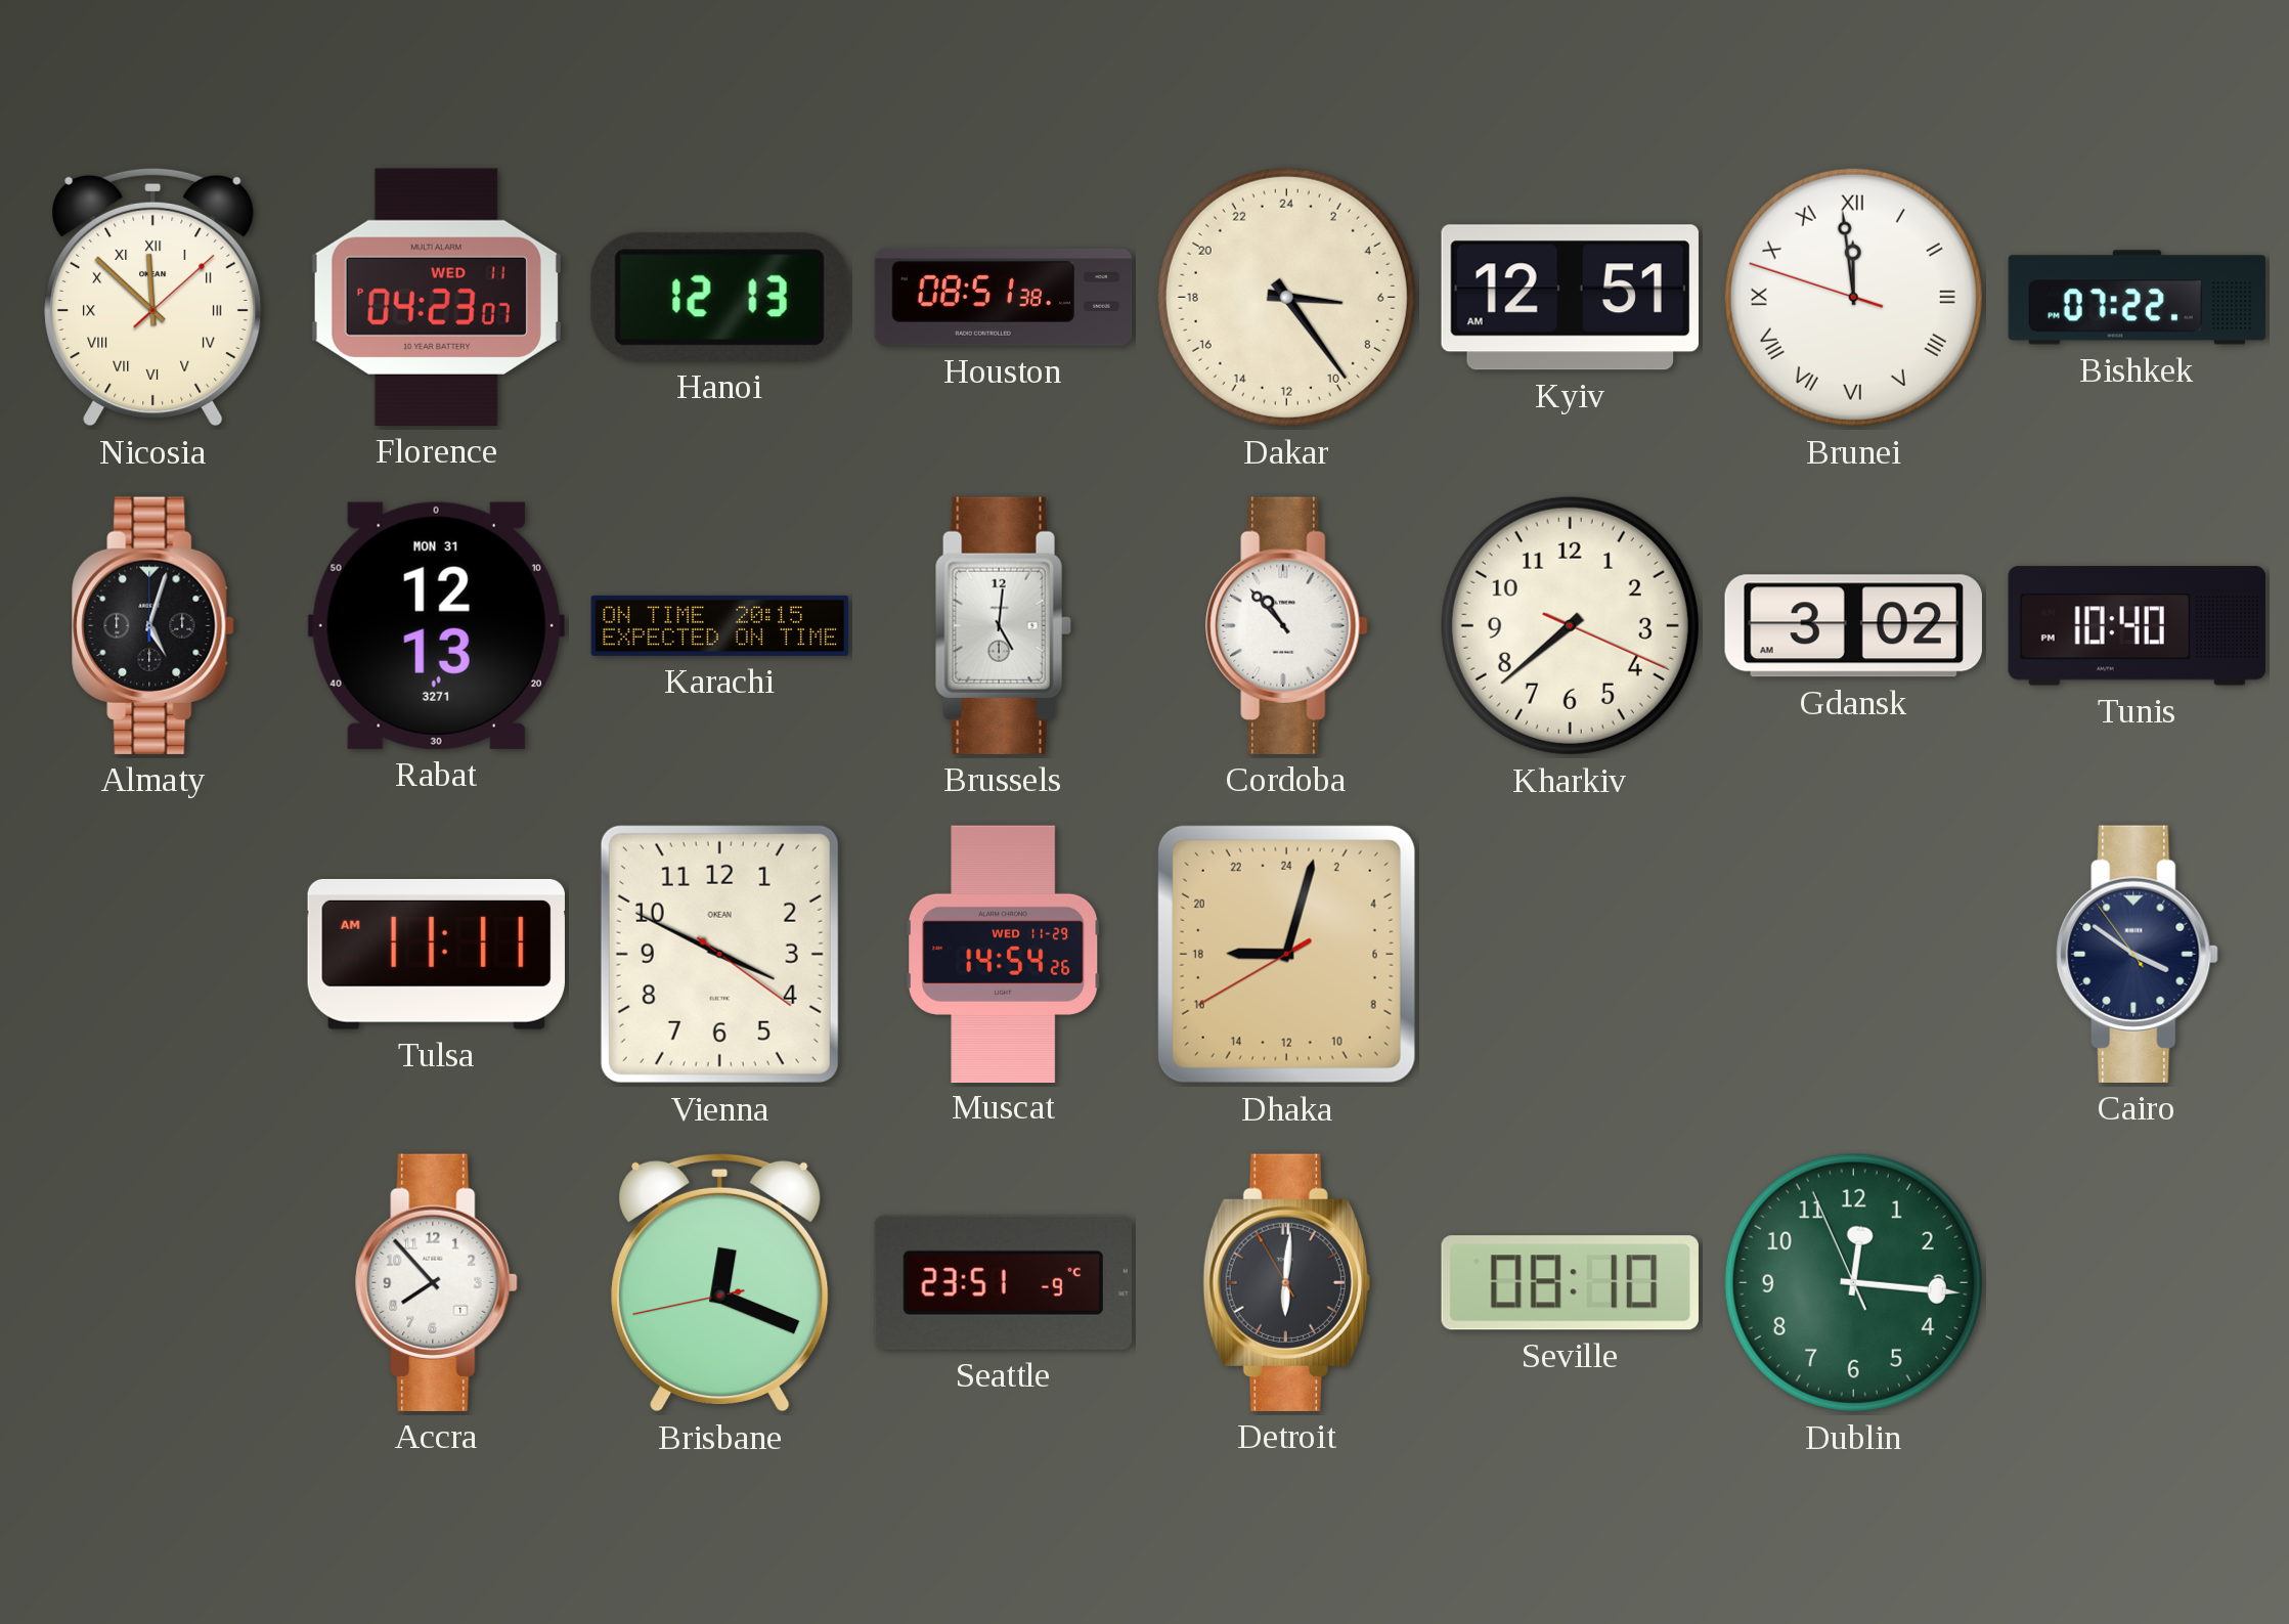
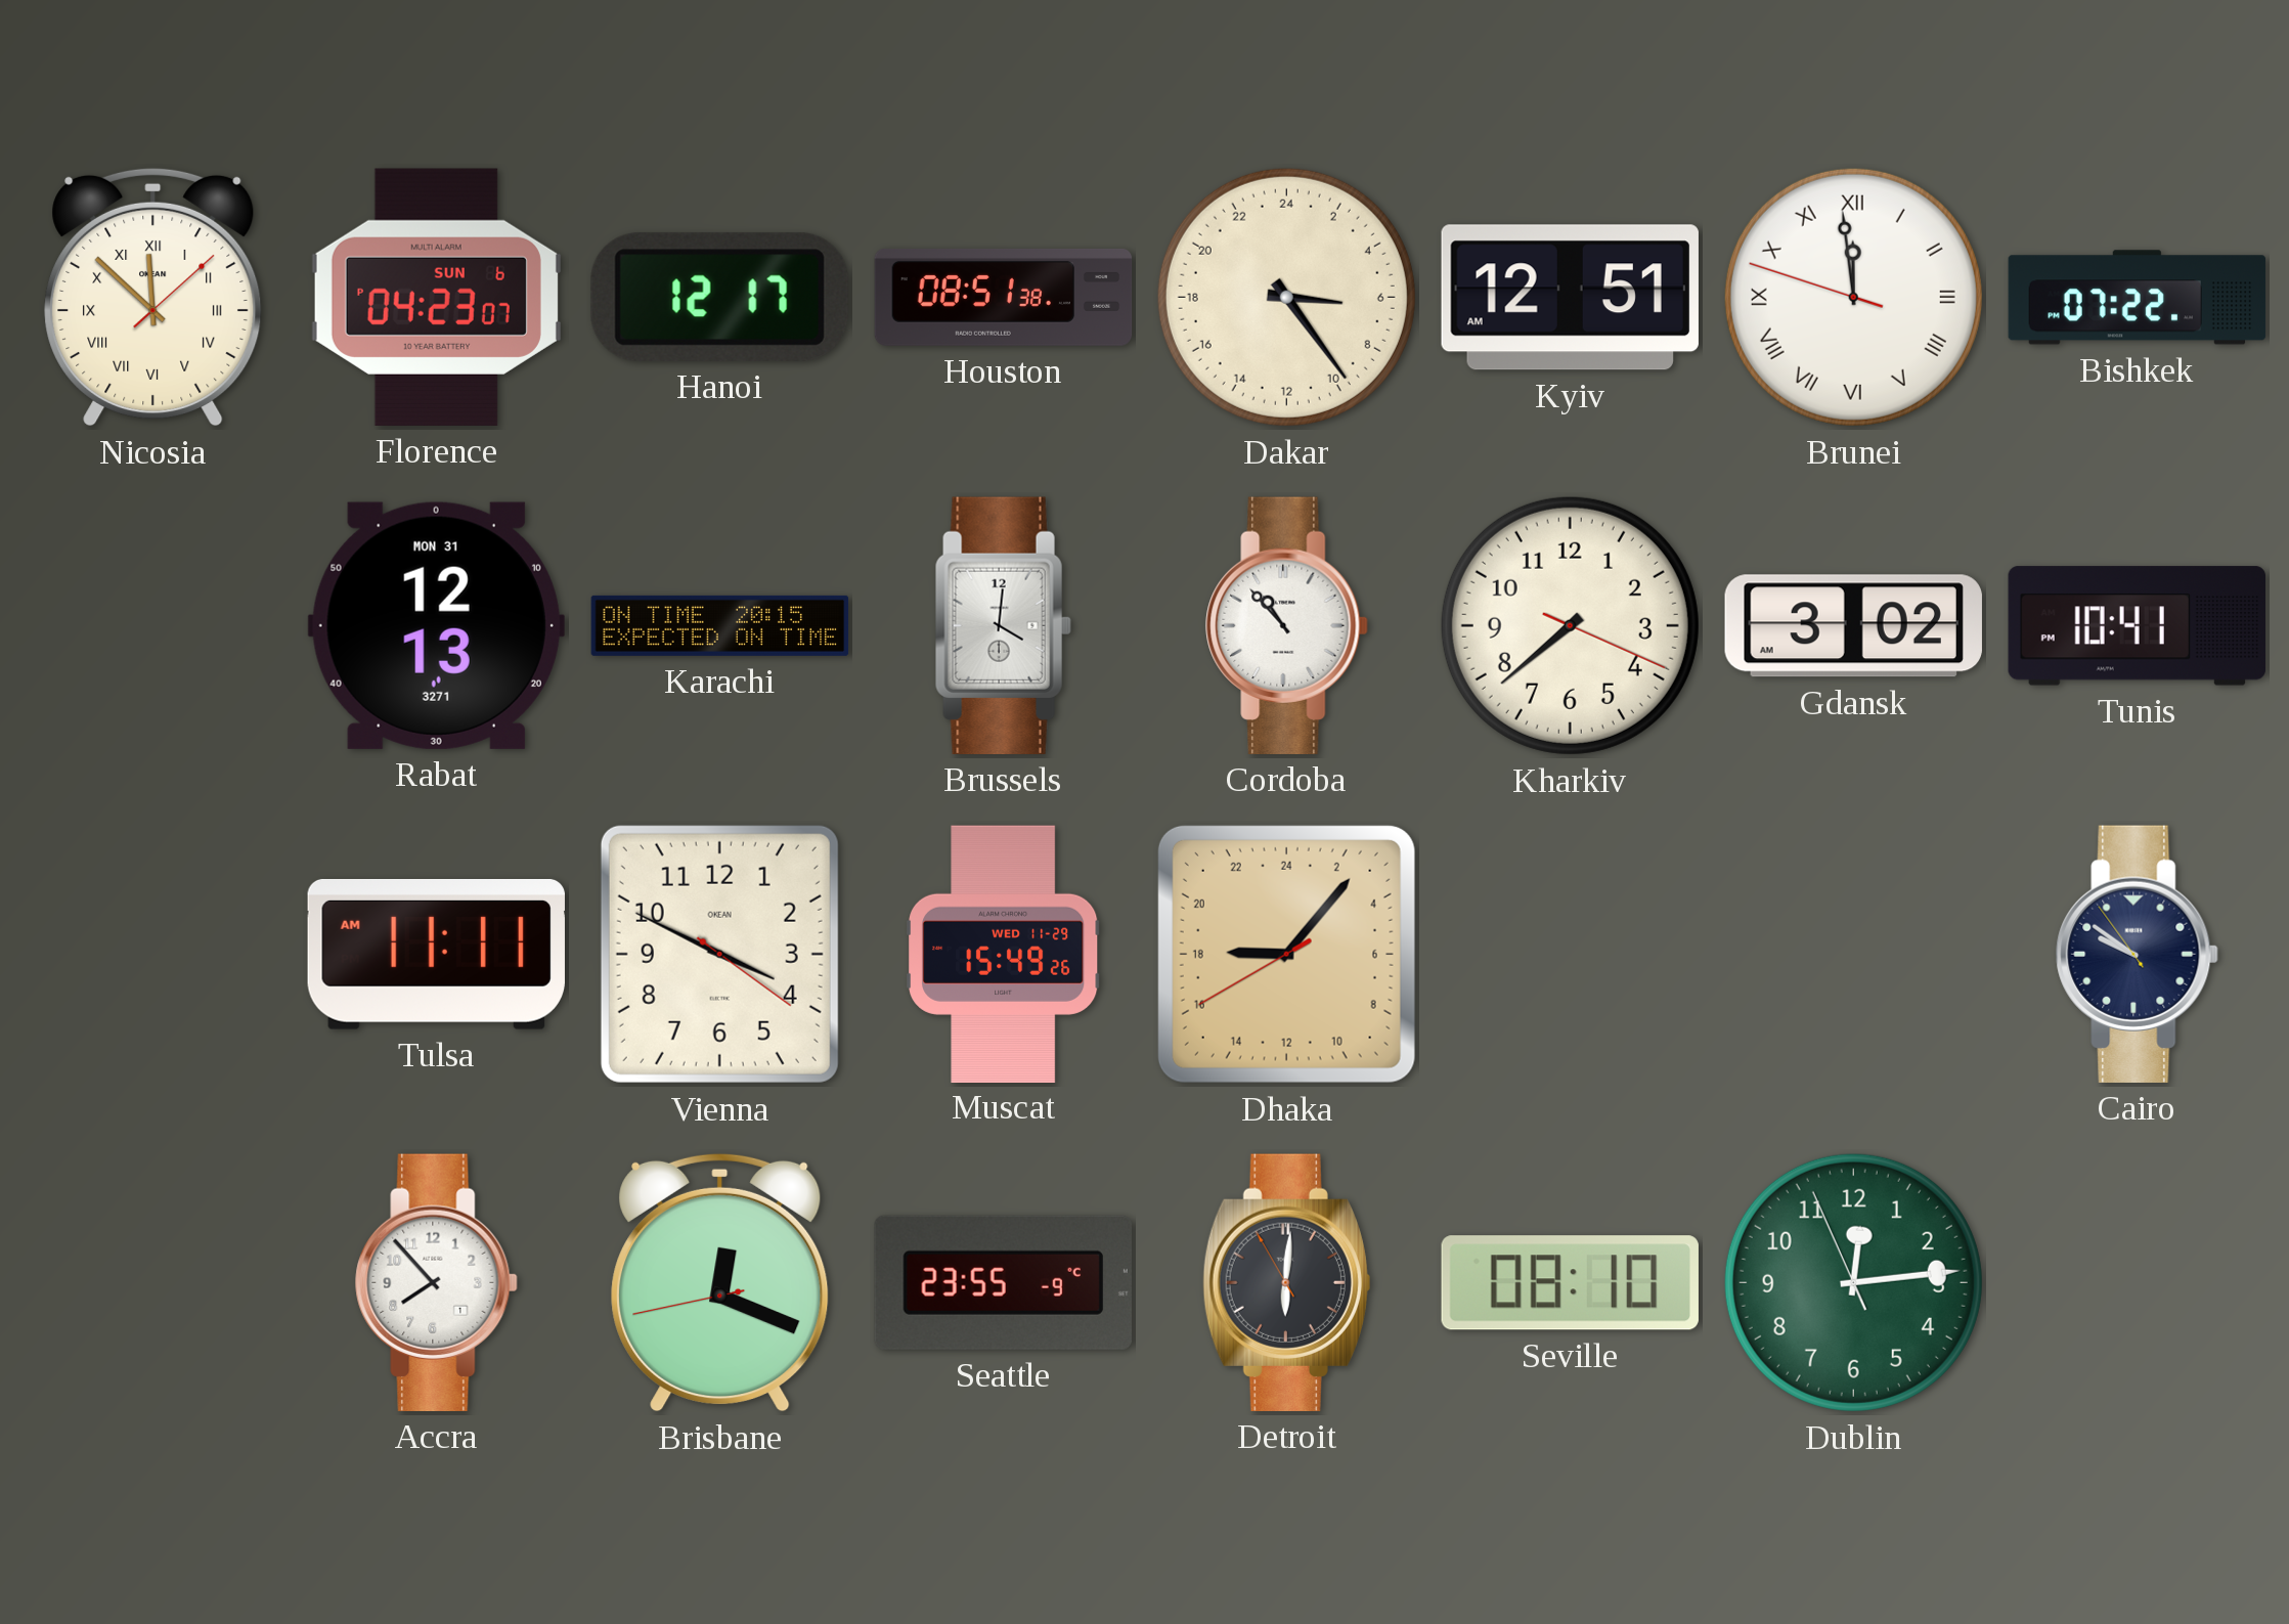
Florence date: WED 11 -> SUN 6 (436, 297)
Hanoi: 12:13 -> 12:17 (719, 297)
Almaty: 5:03 -> none (153, 625)
Brussels: 5:01 -> 4:01 (1003, 625)
Tunis: 10:40 -> 10:41 (2137, 626)
Muscat: 14:54 -> 15:49 (1004, 954)
Dhaka: 18:02 -> 18:06 (1286, 954)
Cairo: 3:50 -> 9:50 (2138, 954)
Seattle: 23:51 -> 23:55 (1003, 1282)
Dublin: 12:15 -> 12:13 (1853, 1282)
